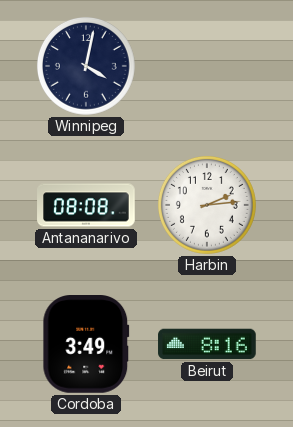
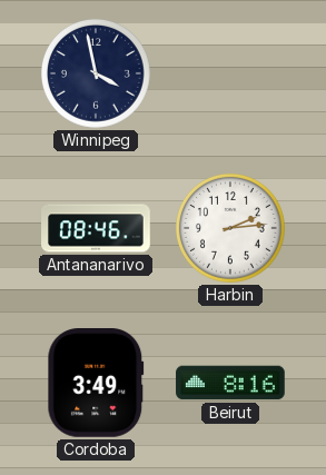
Winnipeg: 4:02 -> 3:58 (96, 73)
Antananarivo: 08:08 -> 08:46 (96, 228)
